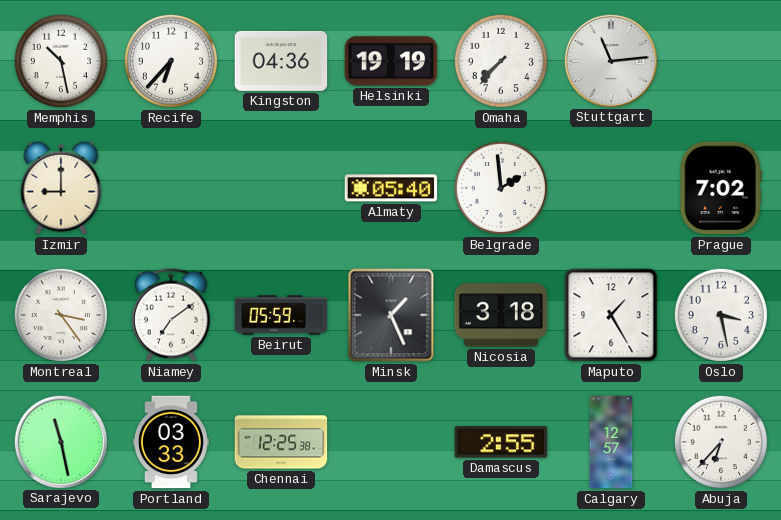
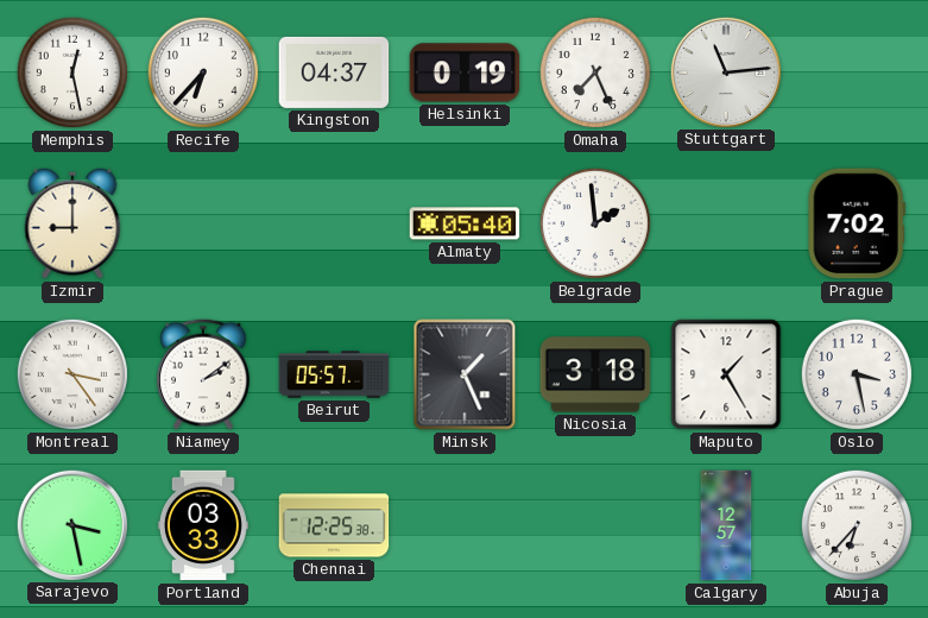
Memphis: 10:28 -> 12:28 (72, 72)
Kingston: 04:36 -> 04:37 (334, 72)
Helsinki: 19:19 -> 0:19 (465, 72)
Omaha: 7:37 -> 7:26 (595, 72)
Niamey: 7:09 -> 2:09 (204, 374)
Beirut: 05:59 -> 05:57 (334, 374)
Sarajevo: 11:28 -> 3:28 (71, 524)
Damascus: 2:55 -> none (501, 442)
